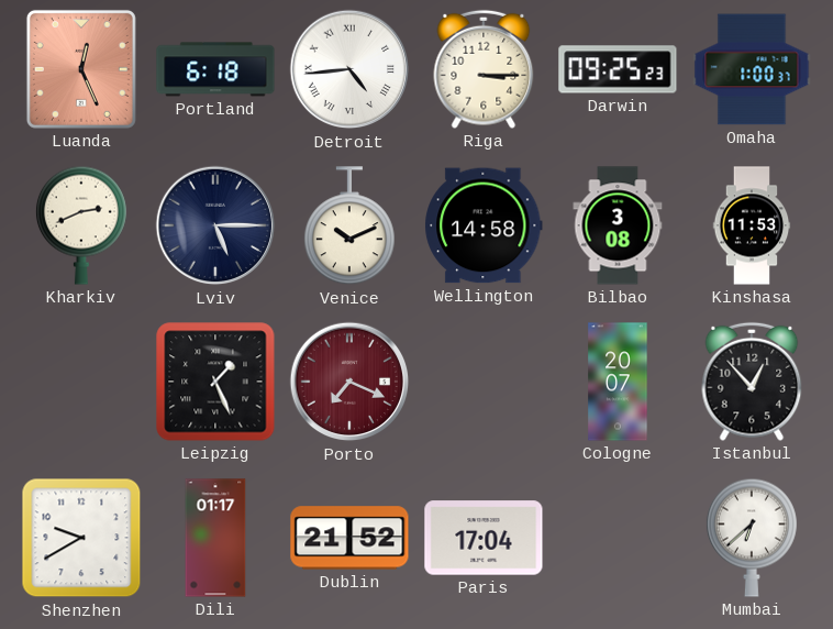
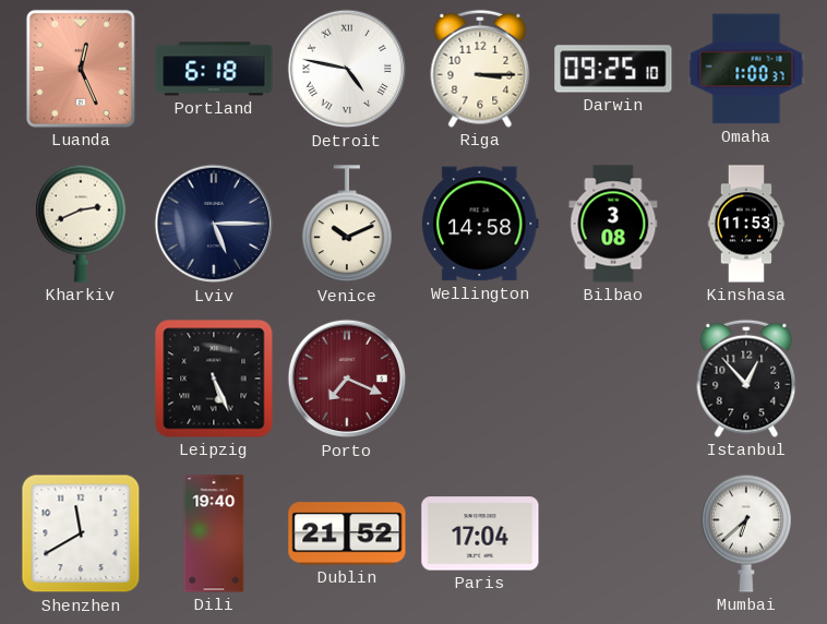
Detroit: 4:44 -> 4:47 (347, 69)
Darwin: 09:25:23 -> 09:25:10 (613, 69)
Leipzig: 1:26 -> 5:26 (214, 379)
Cologne: 20:07 -> none (618, 382)
Shenzhen: 9:40 -> 11:40 (81, 533)
Dili: 01:17 -> 19:40 (214, 533)
